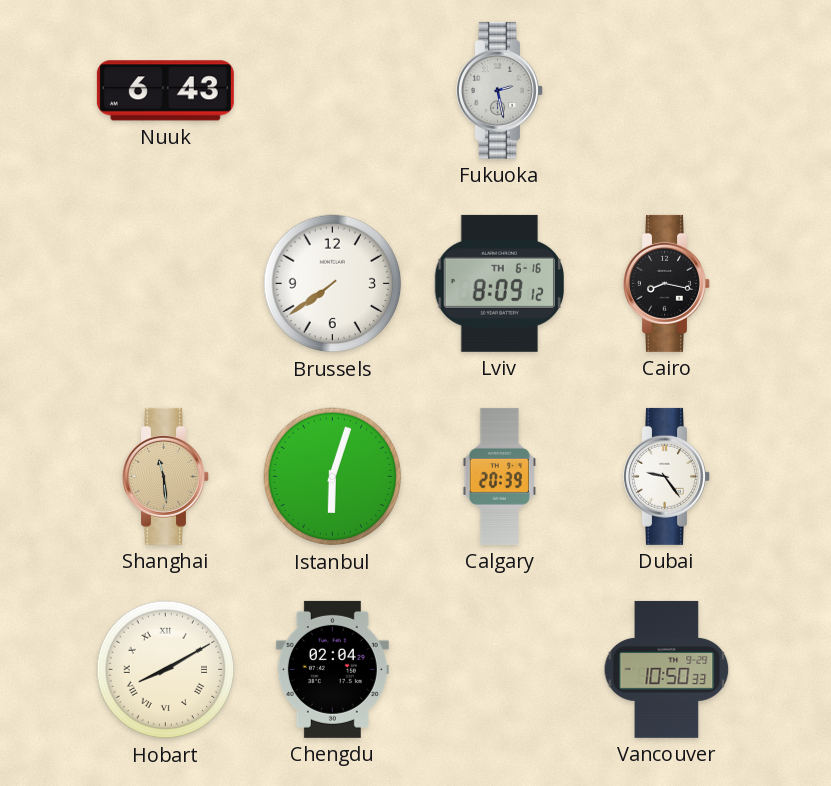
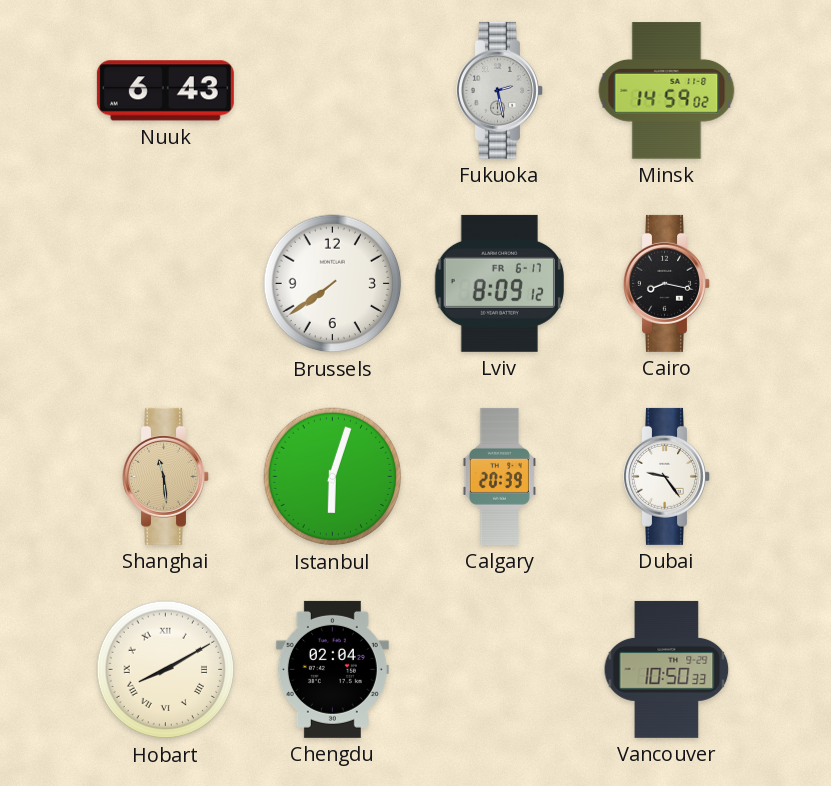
Minsk: none -> 14:59 (667, 91)
Lviv date: TH 6-16 -> FR 6-17 (499, 283)
